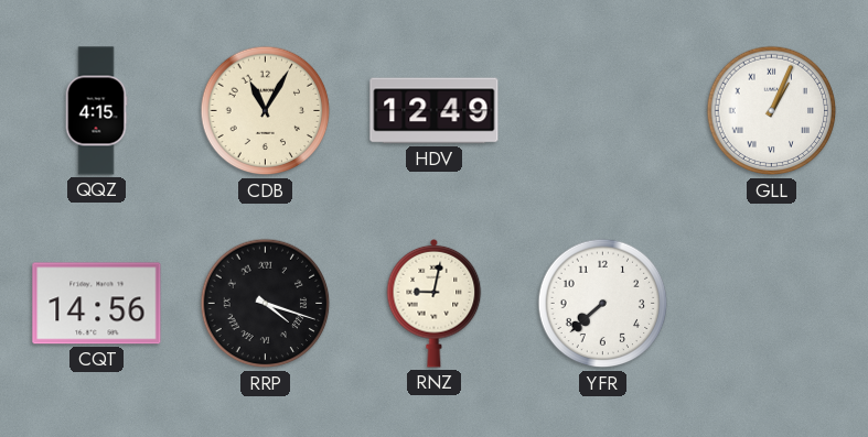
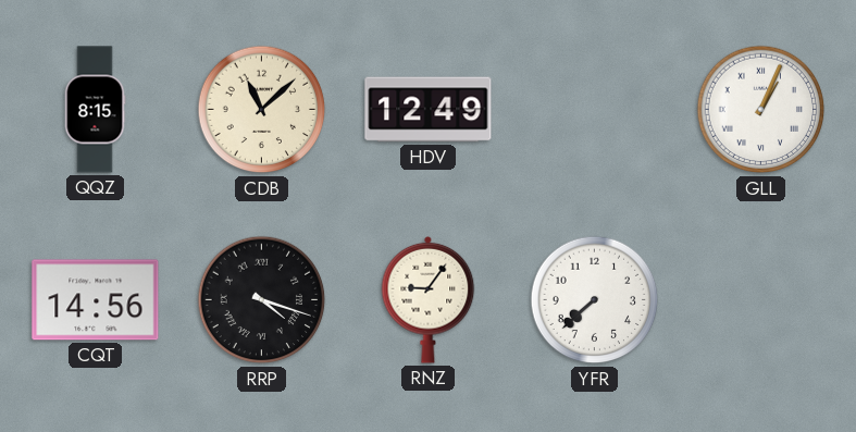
QQZ: 4:15 -> 8:15 (95, 110)
CDB: 11:05 -> 11:08 (262, 110)
RNZ: 9:02 -> 9:06 (429, 299)
